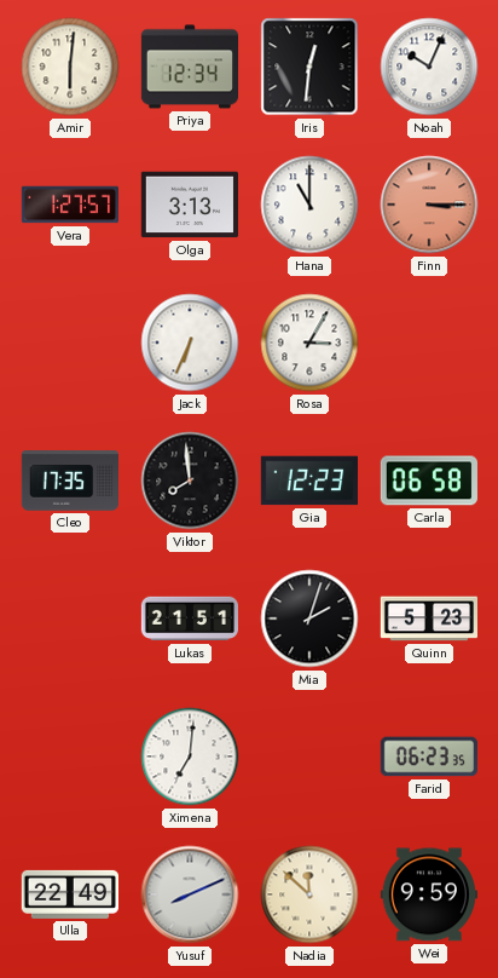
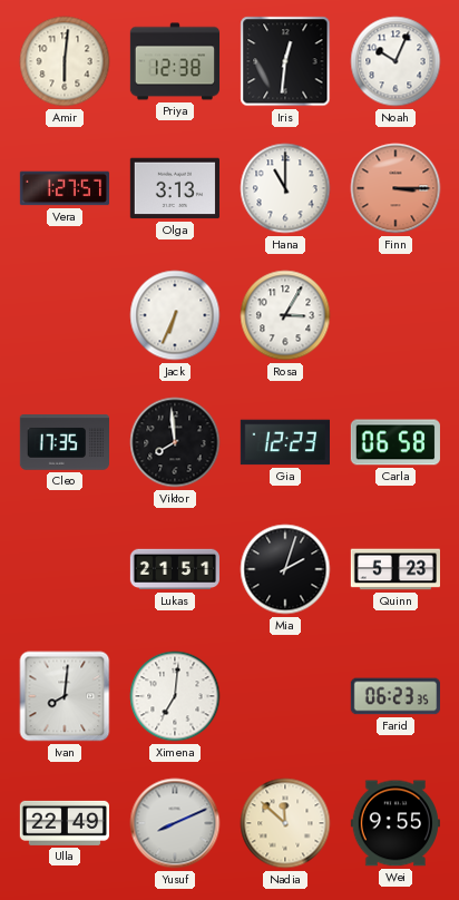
Priya: 12:34 -> 12:38 (175, 61)
Ivan: none -> 8:01 (65, 696)
Wei: 9:59 -> 9:55 (395, 823)
